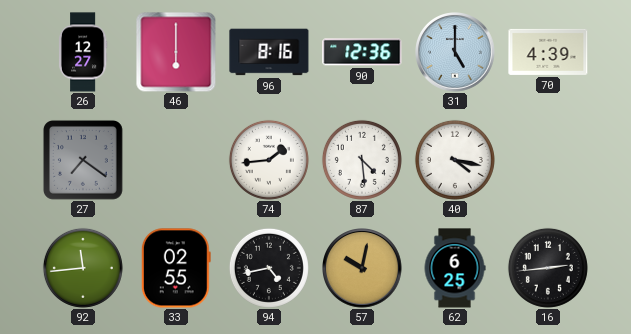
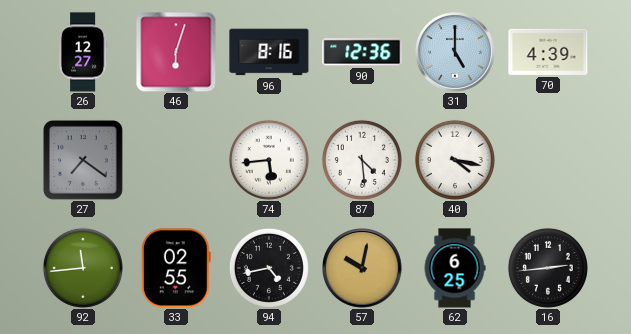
46: 6:00 -> 6:03 (176, 52)
74: 1:44 -> 5:44 (269, 160)
